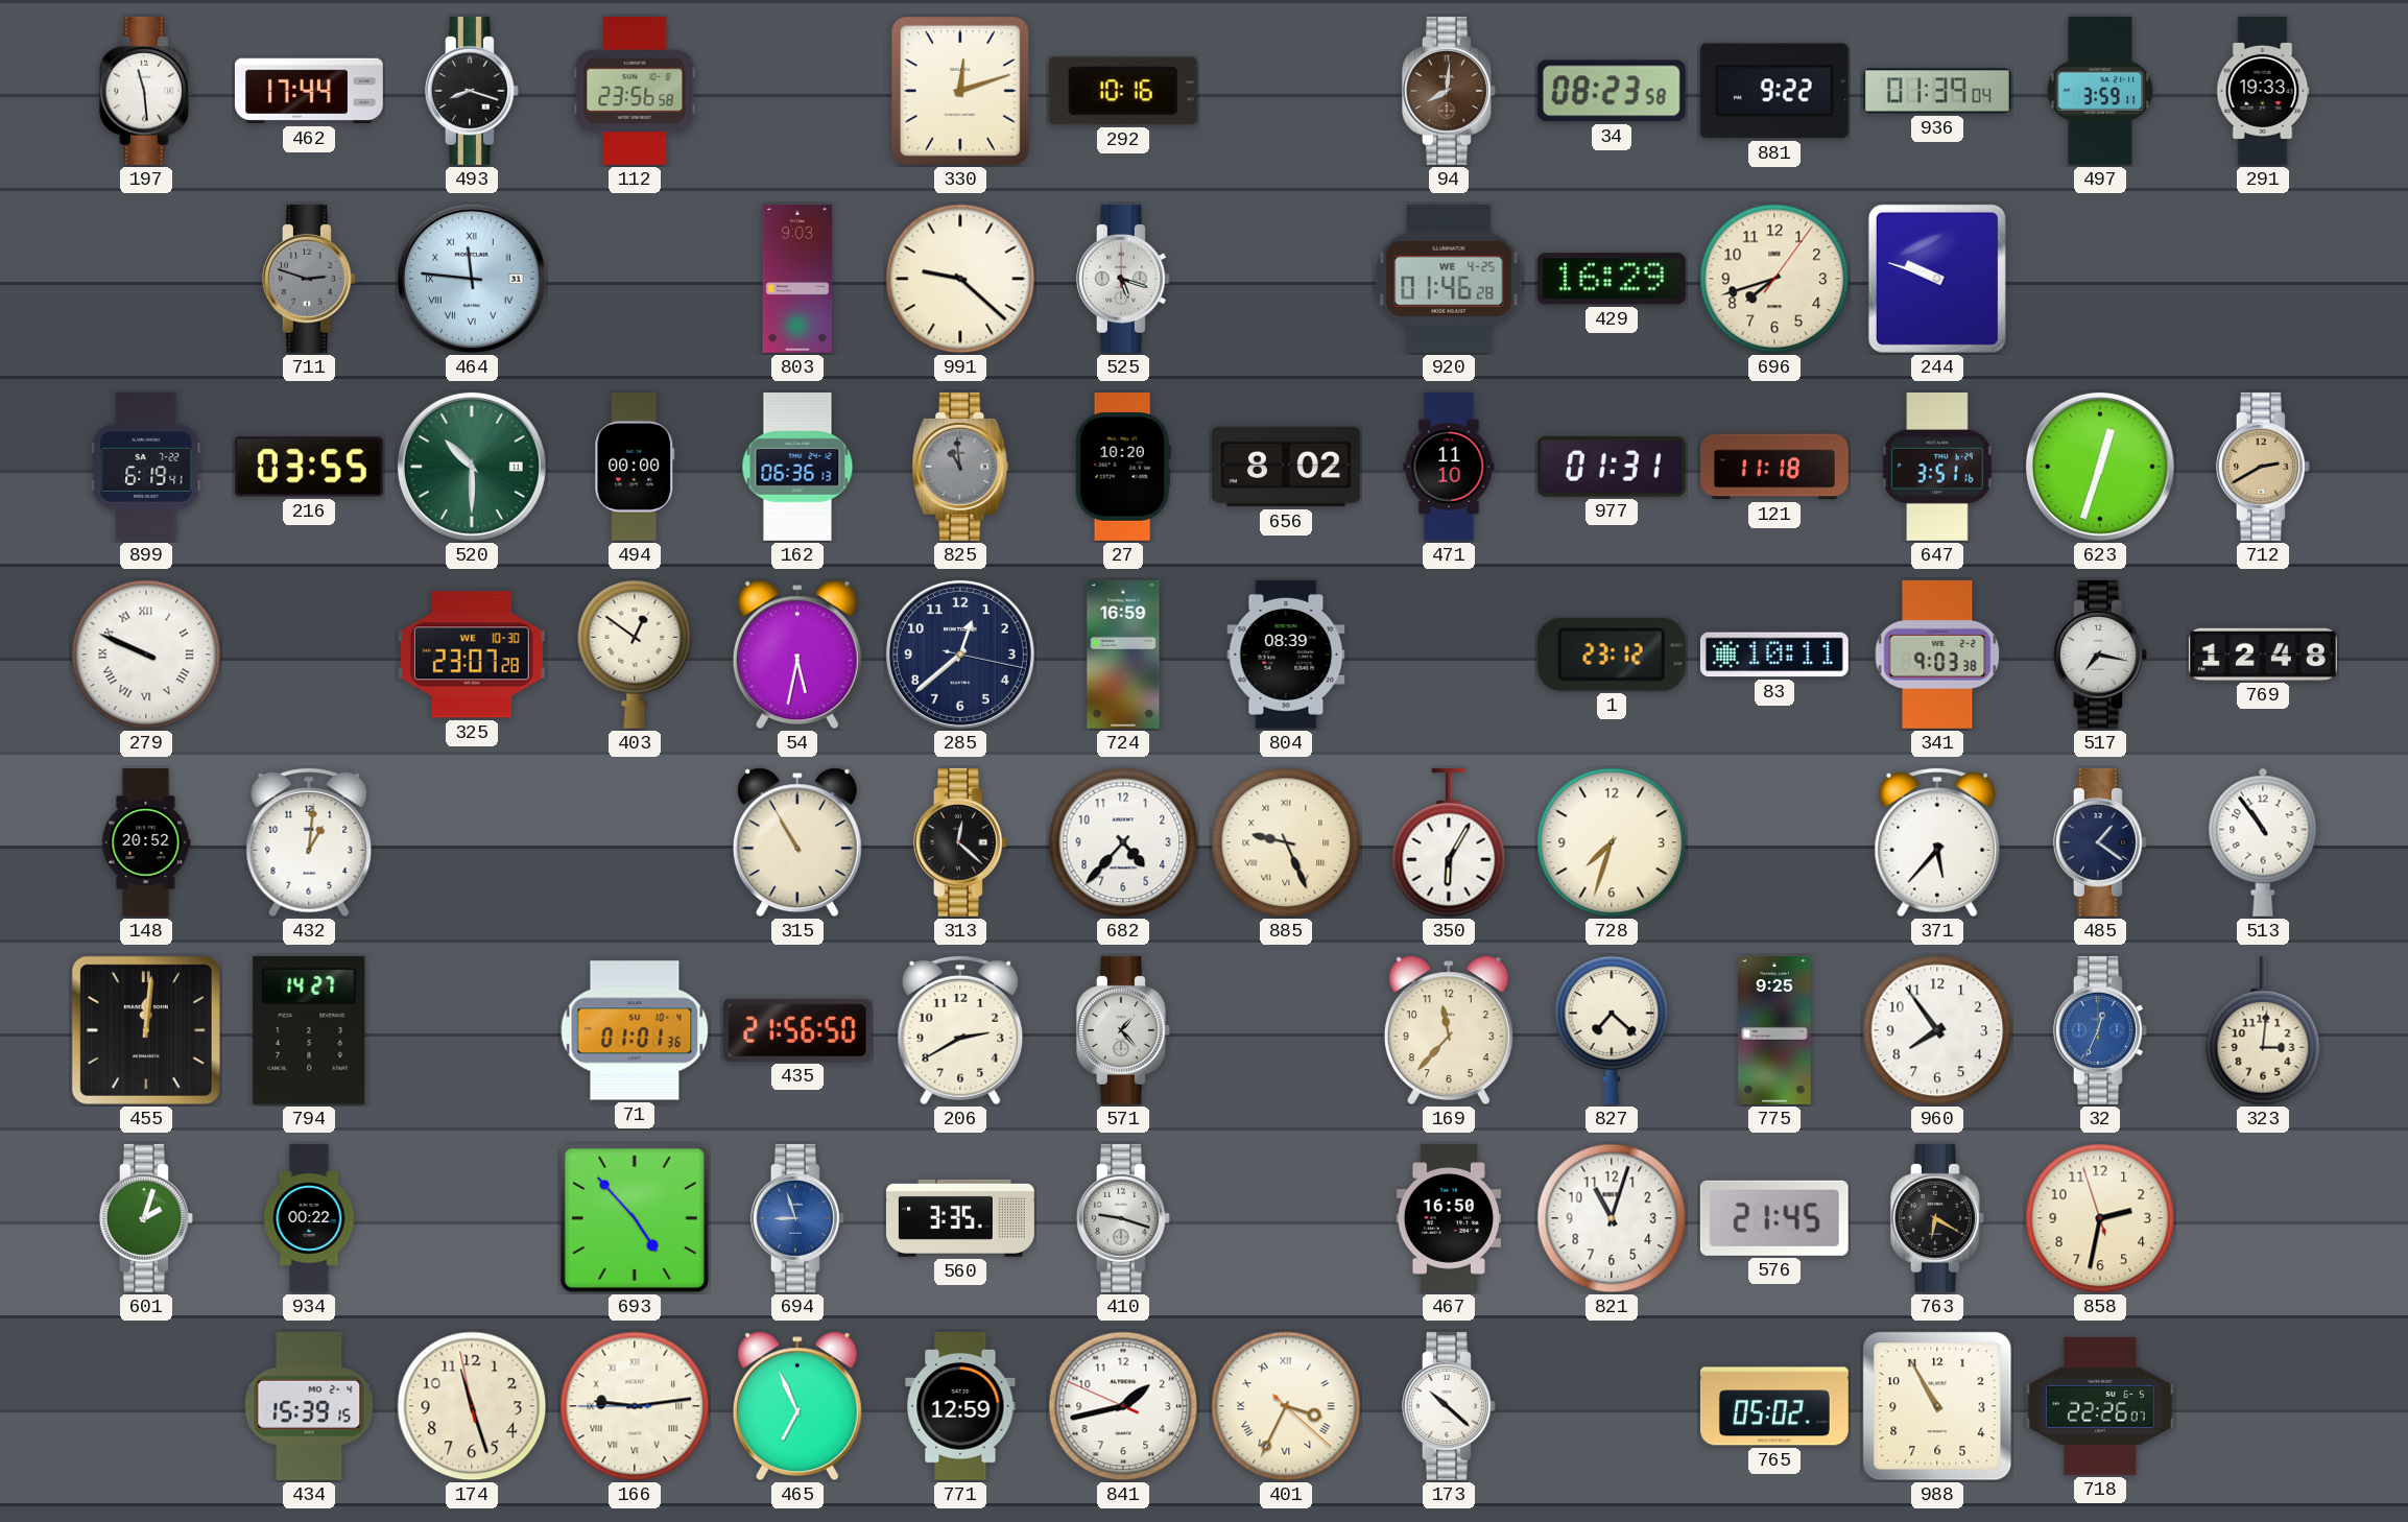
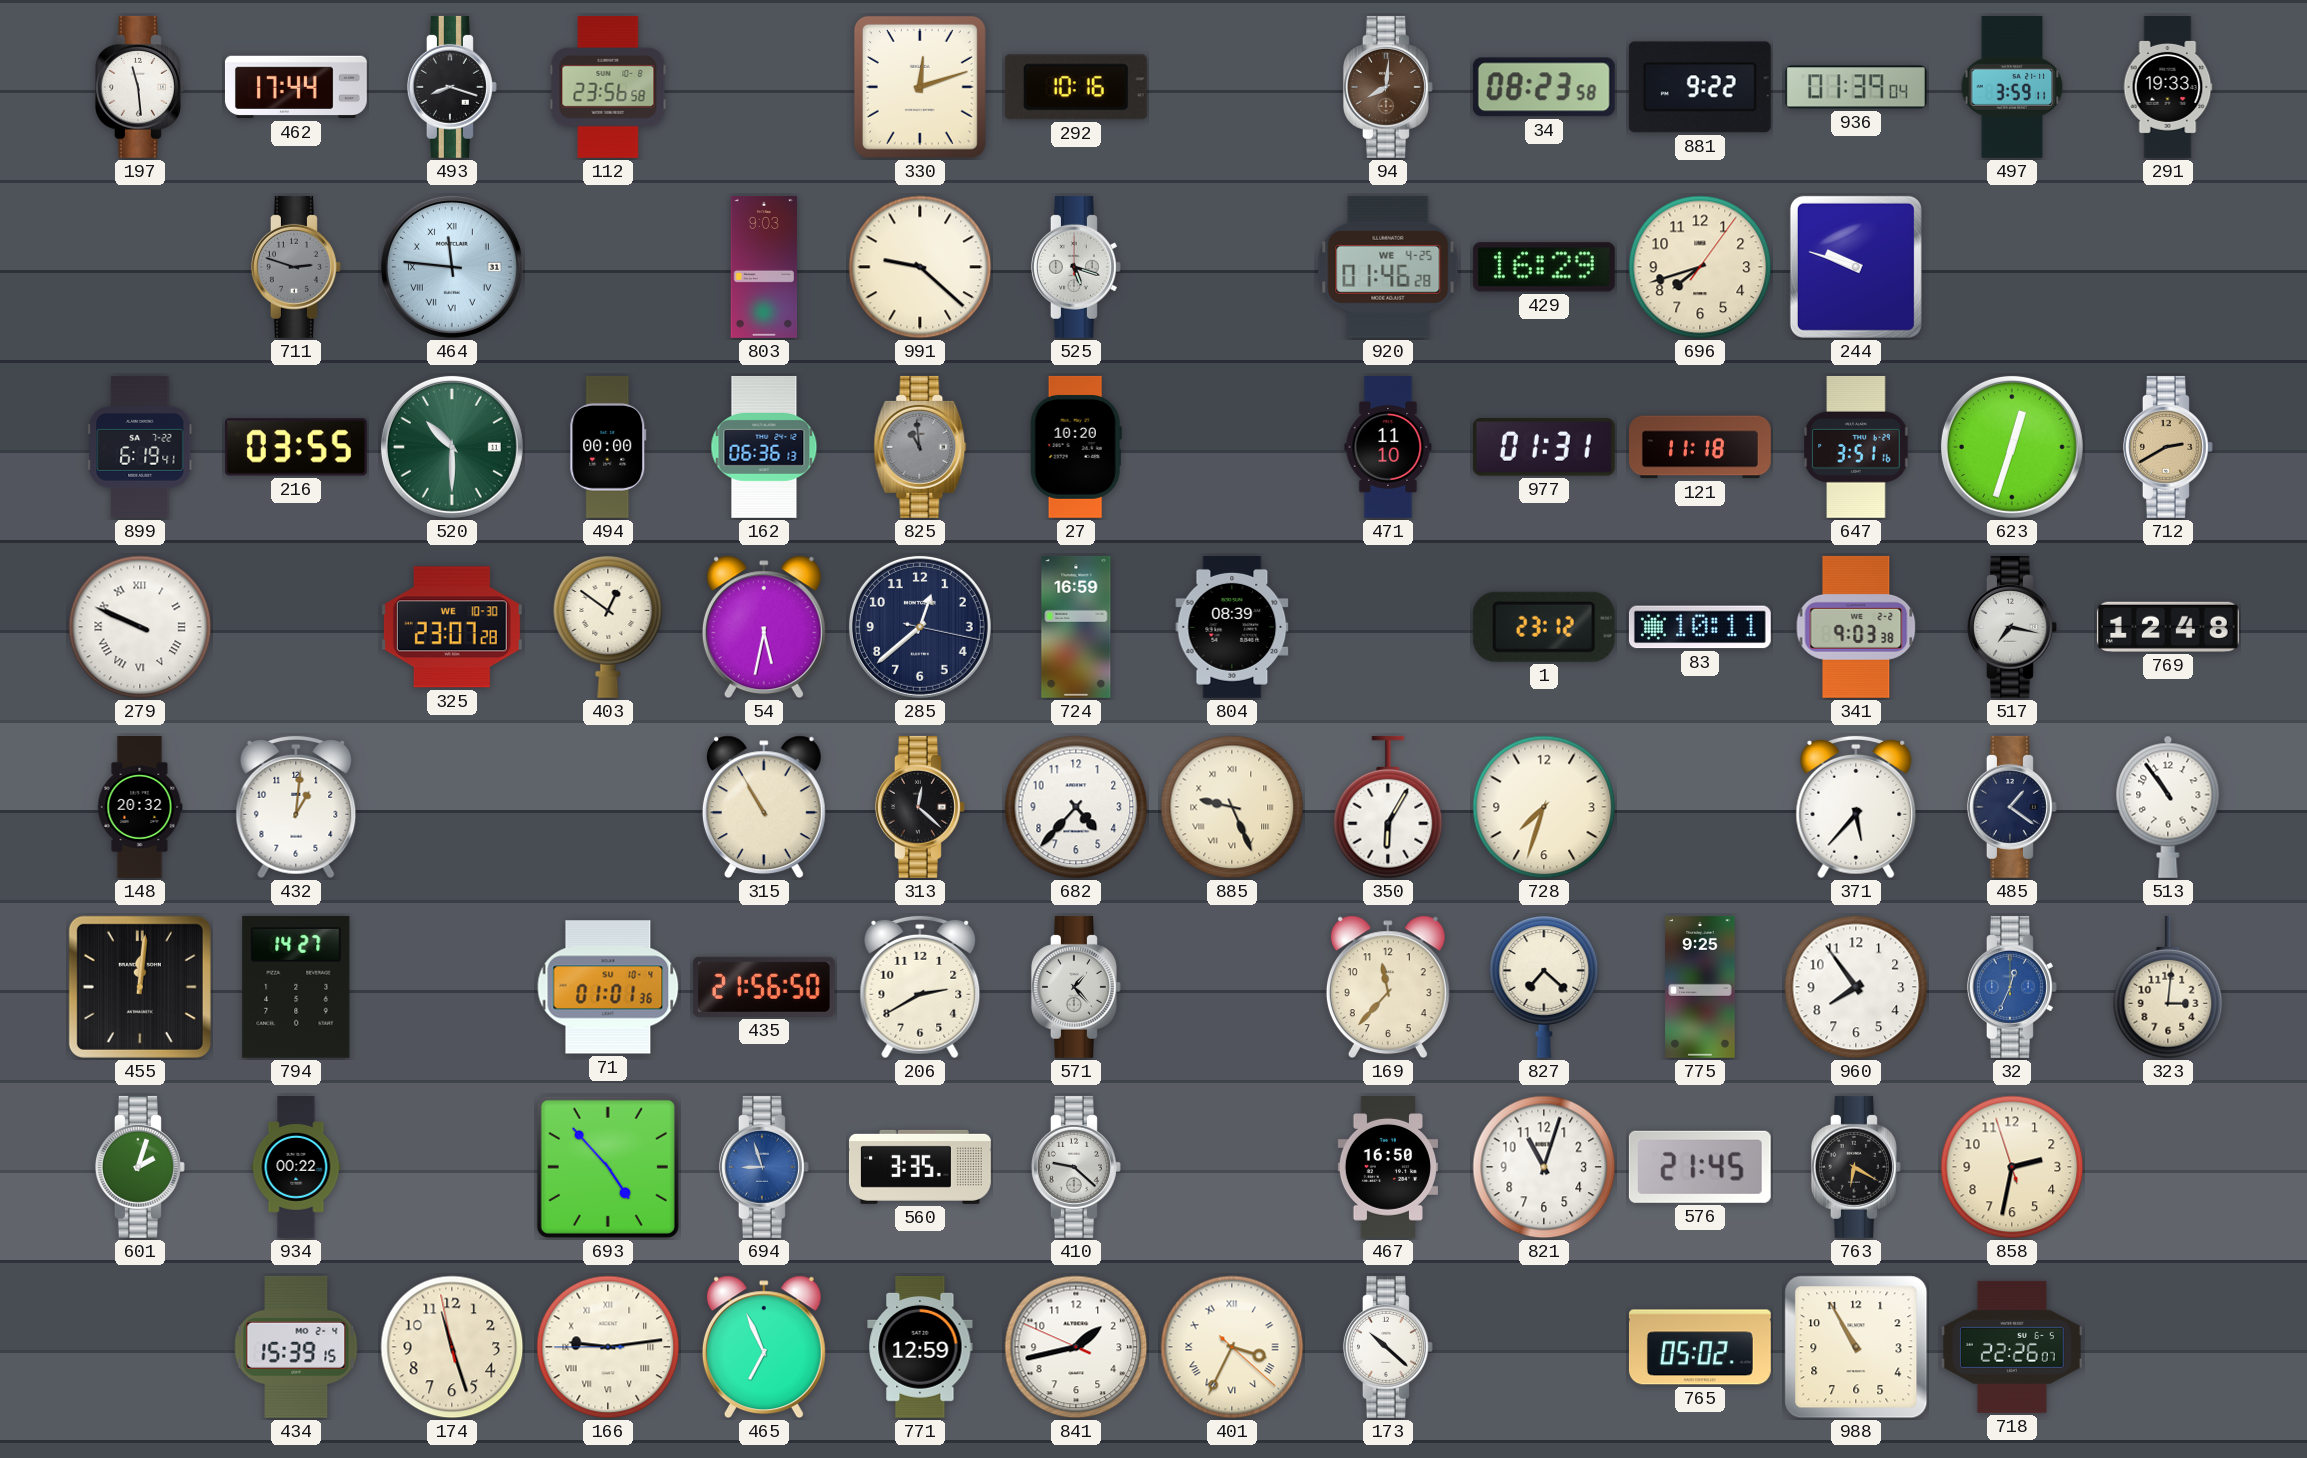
656: 8:02 -> none (1286, 467)
148: 20:52 -> 20:32 (140, 808)
410: 9:18 -> 9:22 (1076, 1167)
